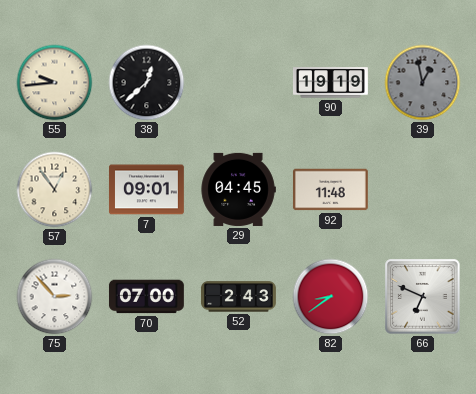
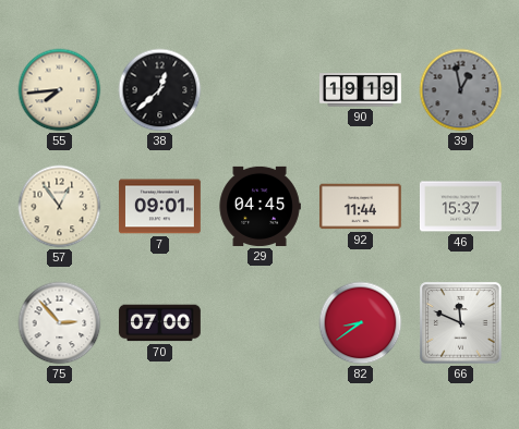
55: 9:44 -> 7:44 (60, 90)
92: 11:48 -> 11:44 (360, 207)
46: none -> 15:37 (460, 207)
52: 2:43 -> none (238, 297)
66: 6:49 -> 11:49 (461, 323)
